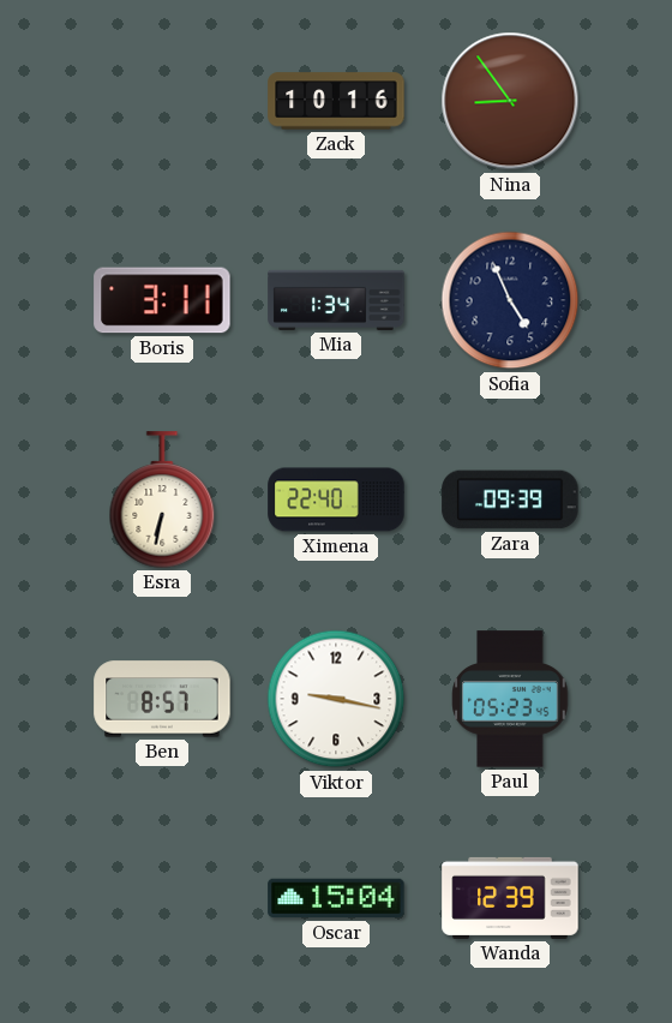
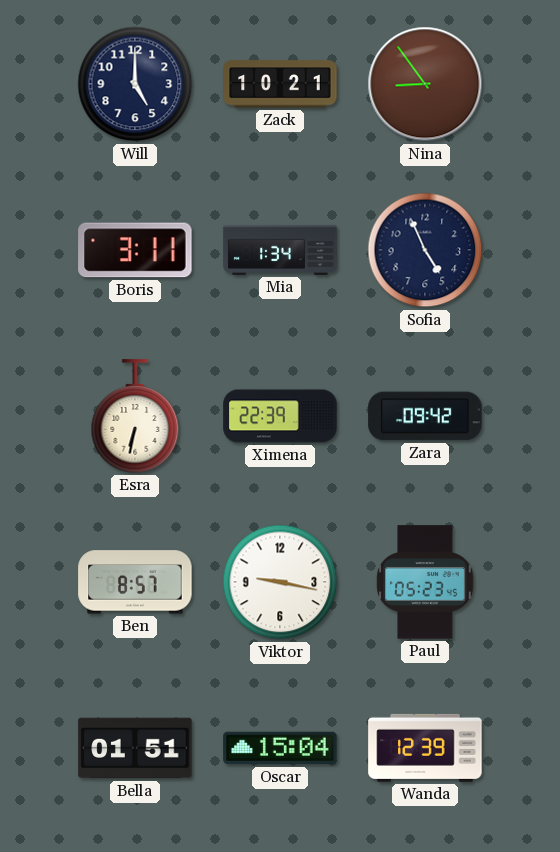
Will: none -> 5:00 (135, 84)
Zack: 10:16 -> 10:21 (280, 84)
Ximena: 22:40 -> 22:39 (280, 416)
Zara: 09:39 -> 09:42 (425, 416)
Bella: none -> 01:51 (135, 748)
